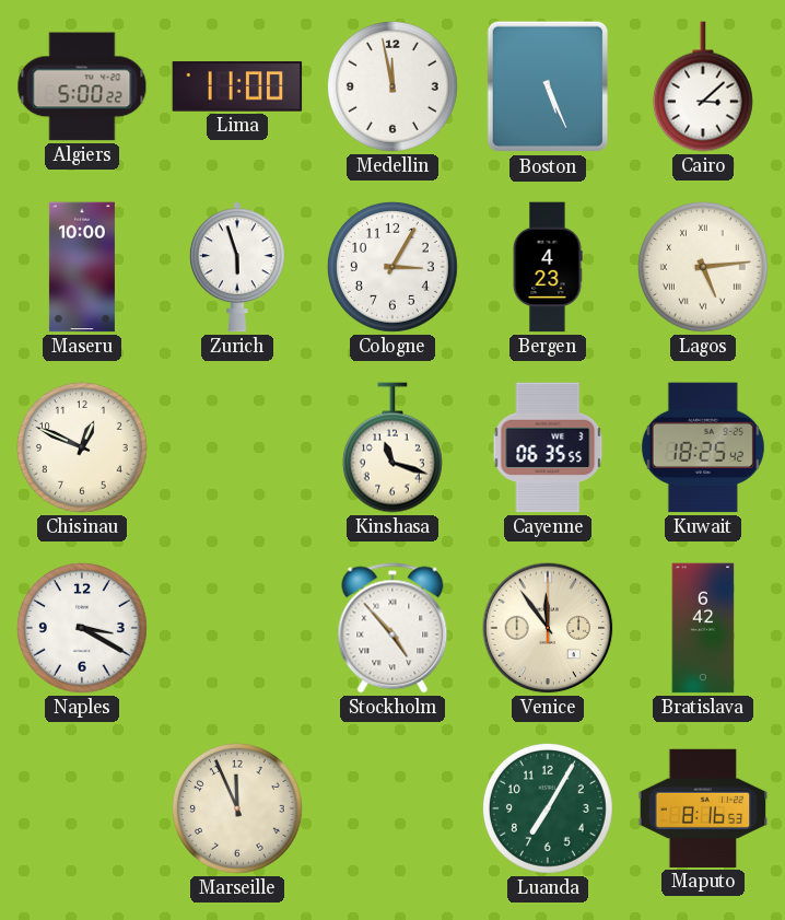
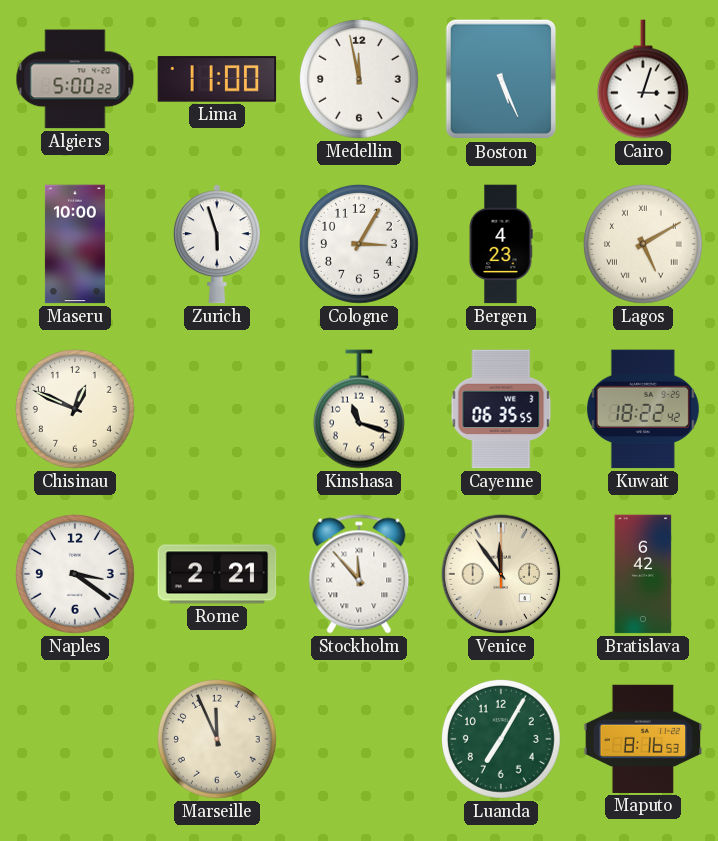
Cairo: 3:08 -> 3:03 (643, 79)
Lagos: 5:14 -> 5:10 (643, 244)
Kuwait: 18:25 -> 18:22 (643, 409)
Naples: 3:20 -> 3:21 (75, 574)
Rome: none -> 2:21 (217, 574)
Stockholm: 4:53 -> 11:53 (359, 574)
